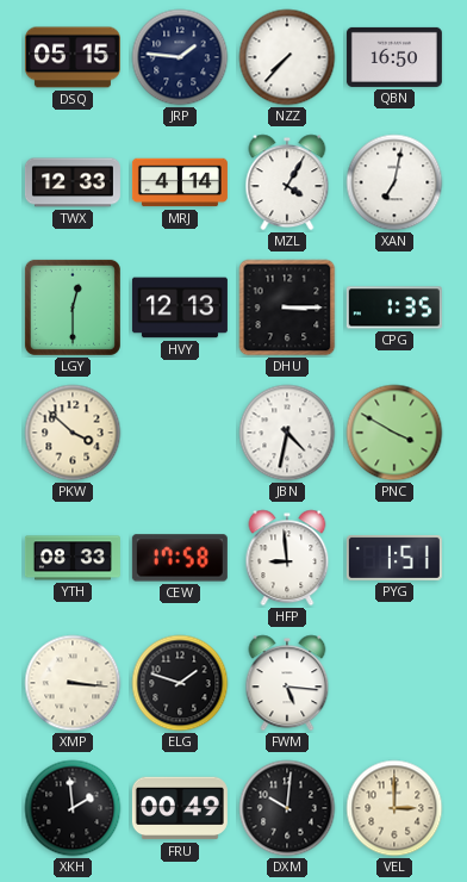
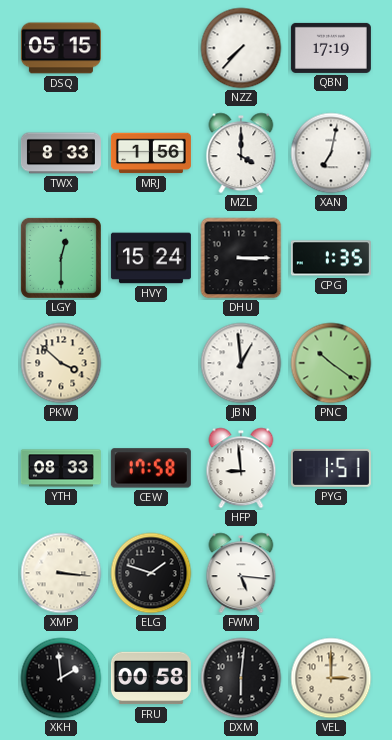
JRP: 1:46 -> none (180, 57)
QBN: 16:50 -> 17:19 (331, 48)
TWX: 12:33 -> 8:33 (61, 153)
MRJ: 4:14 -> 1:56 (151, 153)
MZL: 4:05 -> 4:00 (241, 153)
HVY: 12:13 -> 15:24 (151, 258)
JBN: 4:32 -> 12:59 (241, 363)
PNC: 3:50 -> 10:21 (331, 363)
FRU: 00:49 -> 00:58 (151, 678)
DXM: 10:01 -> 6:01 (241, 678)
